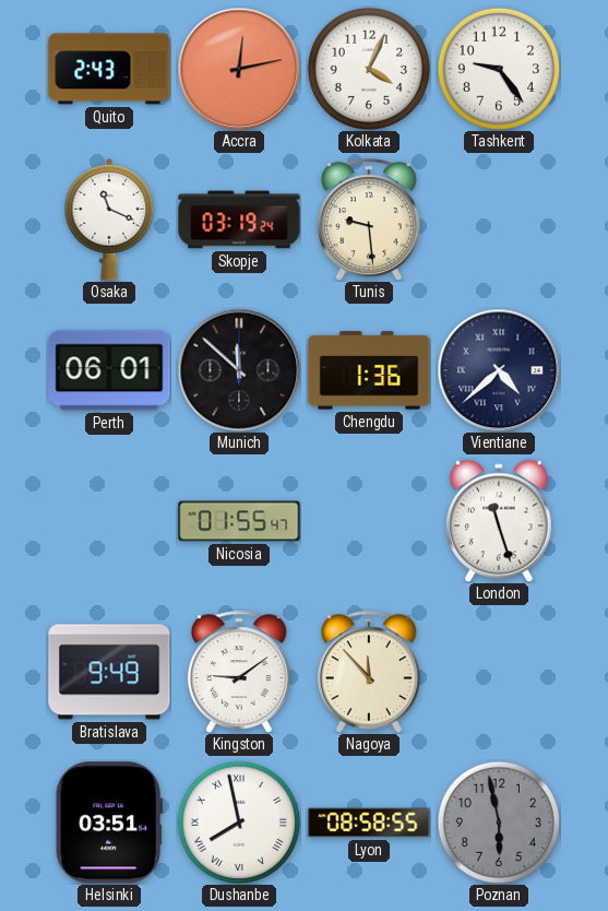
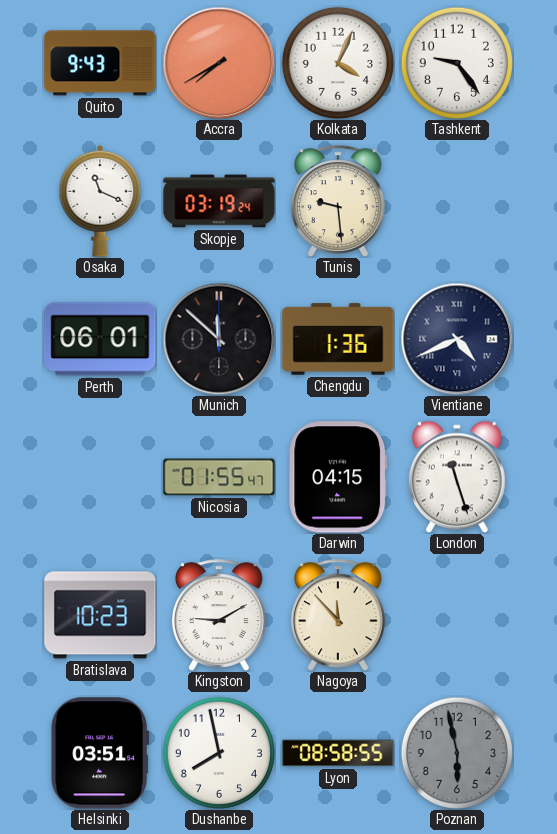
Quito: 2:43 -> 9:43 (100, 63)
Accra: 12:13 -> 7:40 (219, 63)
Vientiane: 4:38 -> 4:41 (457, 339)
Darwin: none -> 04:15 (338, 477)
Bratislava: 9:49 -> 10:23 (100, 615)
Kingston: 9:09 -> 9:10 (219, 615)
Dushanbe numerals: Roman -> Arabic (219, 753)
